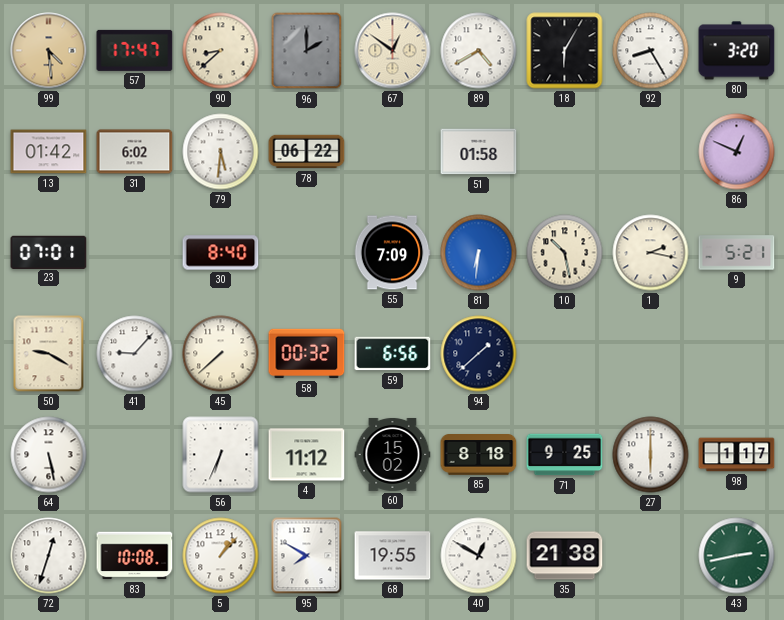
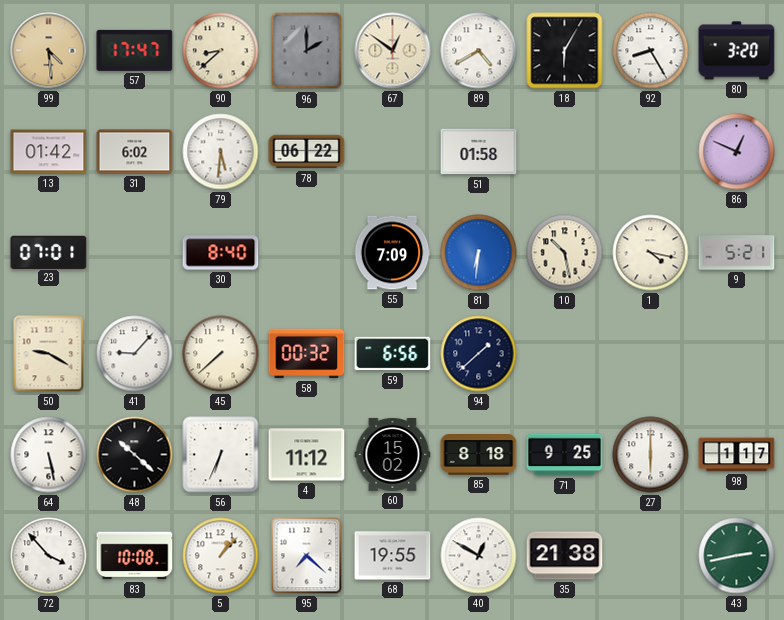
1: 2:17 -> 4:17 (651, 253)
48: none -> 10:22 (135, 455)
72: 12:33 -> 3:53 (49, 556)
95: 7:50 -> 7:22 (307, 556)
